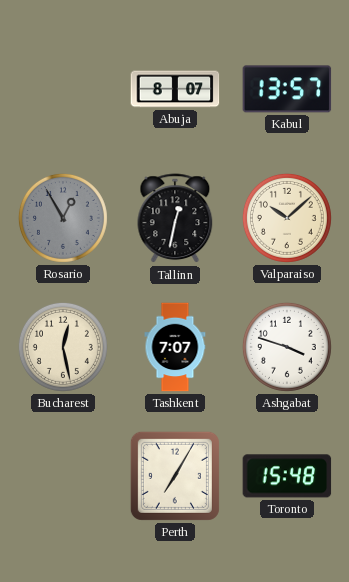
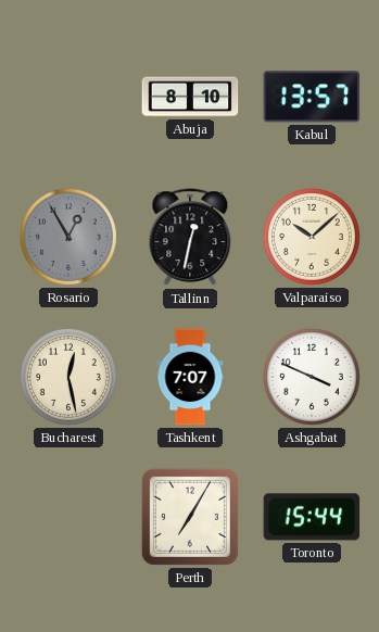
Abuja: 8:07 -> 8:10 (190, 97)
Ashgabat: 3:48 -> 3:49 (312, 377)
Toronto: 15:48 -> 15:44 (312, 517)
